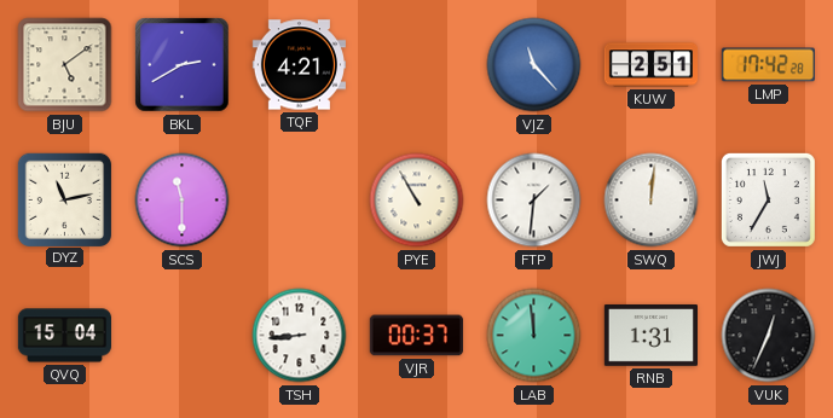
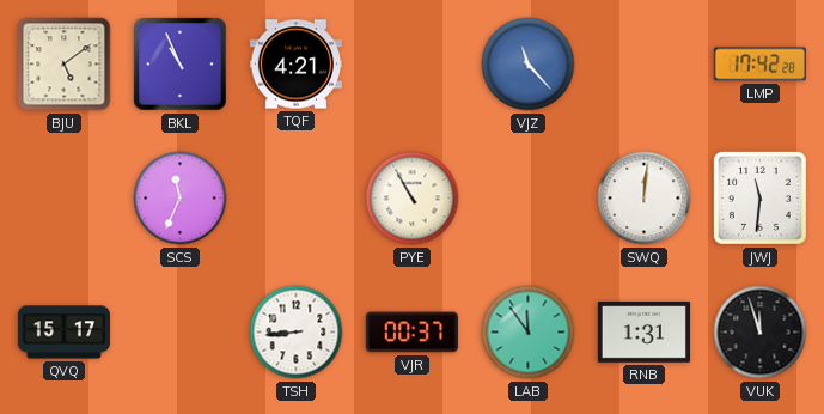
BKL: 2:40 -> 10:56 (181, 65)
KUW: 2:51 -> none (650, 65)
DYZ: 11:13 -> none (64, 199)
SCS: 11:30 -> 11:34 (181, 199)
FTP: 1:31 -> none (534, 201)
JWJ: 11:35 -> 11:31 (759, 197)
QVQ: 15:04 -> 15:17 (63, 333)
LAB: 11:59 -> 11:54 (529, 333)
VUK: 12:34 -> 11:57 (761, 333)
